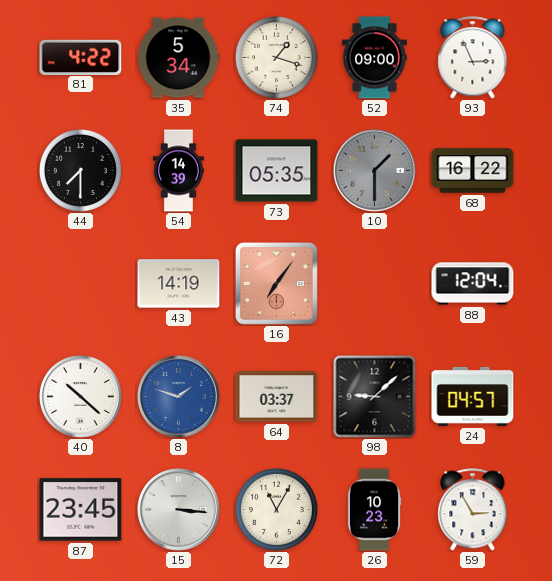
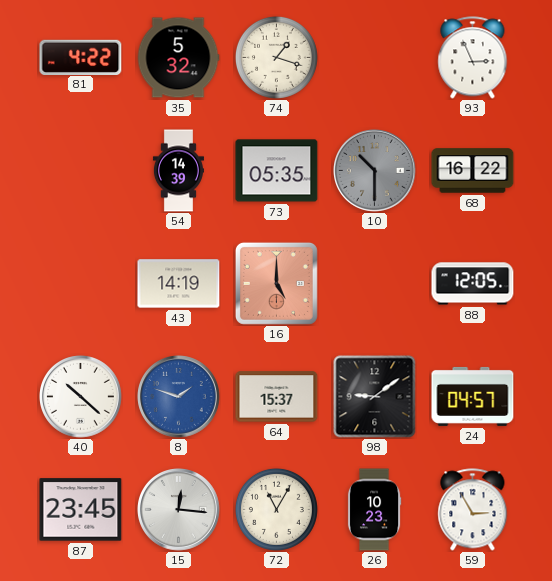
35: 5:34 -> 5:32 (178, 58)
52: 09:00 -> none (375, 58)
44: 7:30 -> none (80, 170)
10: 1:30 -> 10:30 (375, 171)
16: 7:06 -> 5:00 (276, 283)
88: 12:04 -> 12:05 (473, 284)
64: 03:37 -> 15:37 (277, 397)
98: 9:08 -> 9:09 (375, 397)
15: 3:16 -> 12:16 (179, 510)
